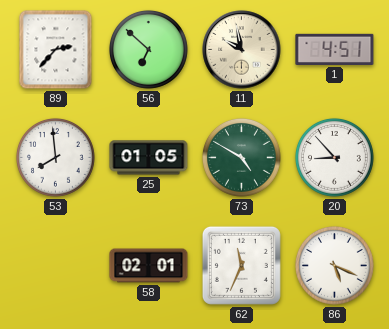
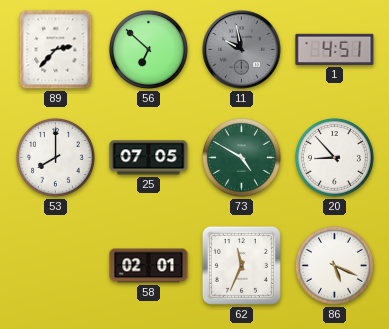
11 dial: cream -> grey (242, 50)
53: 7:59 -> 8:00 (55, 157)
25: 01:05 -> 07:05 (149, 158)
